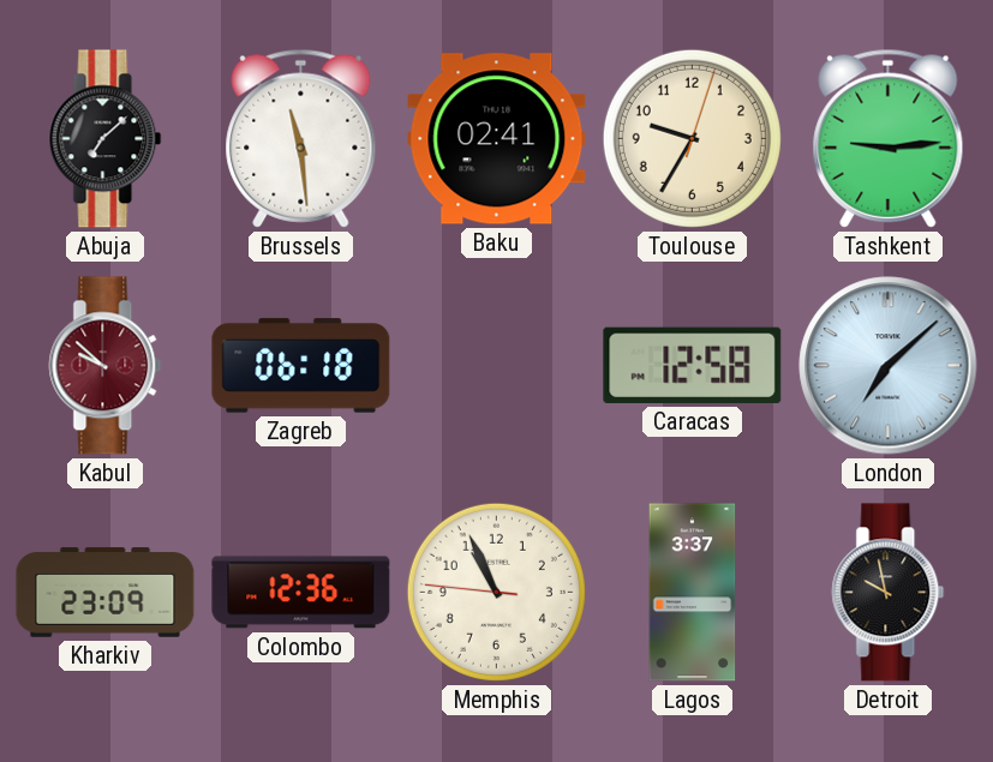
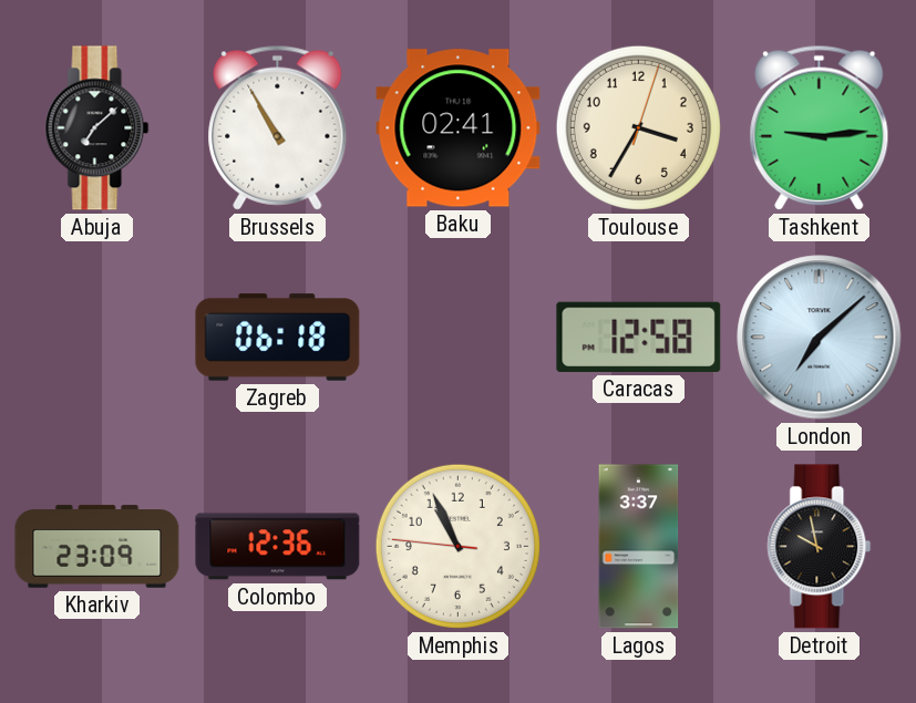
Brussels: 11:29 -> 10:55 (278, 127)
Toulouse: 9:35 -> 3:35 (638, 127)
Kabul: 9:52 -> none (106, 366)
